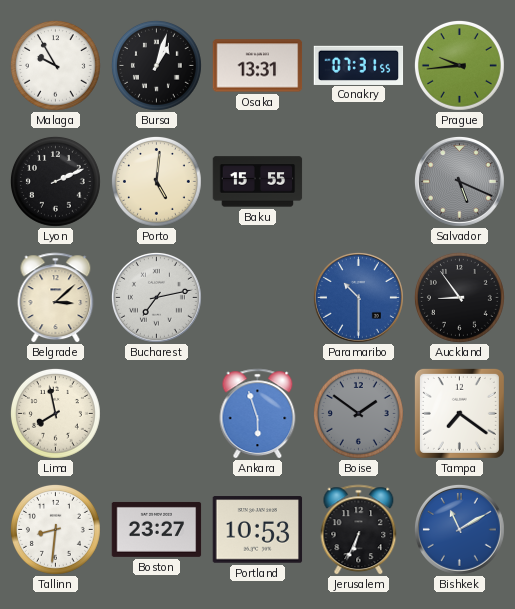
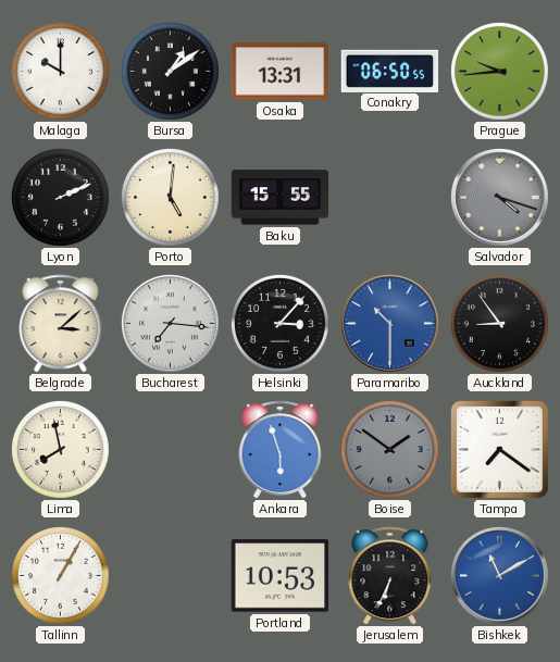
Malaga: 9:55 -> 10:00 (60, 71)
Bursa: 1:03 -> 1:09 (170, 71)
Conakry: 07:31 -> 06:50 (390, 71)
Salvador: 5:19 -> 4:18 (499, 197)
Bucharest: 7:13 -> 7:16 (170, 323)
Helsinki: none -> 3:07 (279, 323)
Tallinn: 8:31 -> 1:05 (60, 575)
Boston: 23:27 -> none (157, 529)
